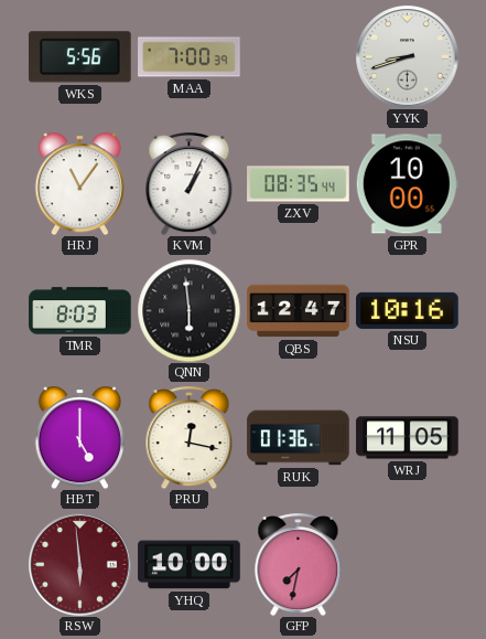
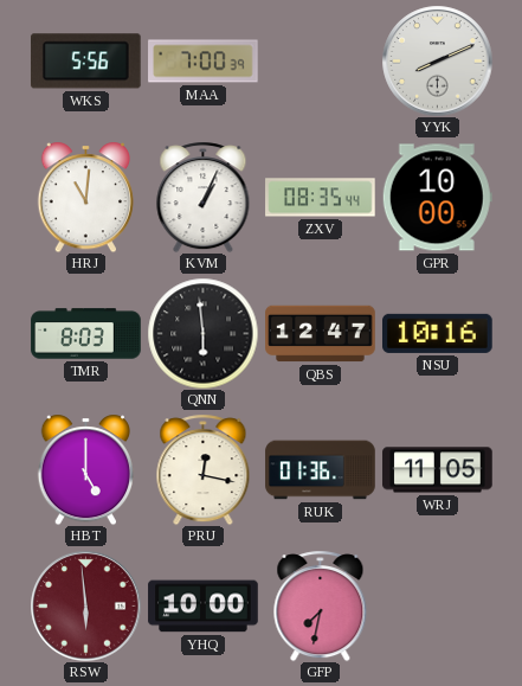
YYK: 8:42 -> 8:11 (437, 60)
HRJ: 11:06 -> 11:01 (86, 197)
